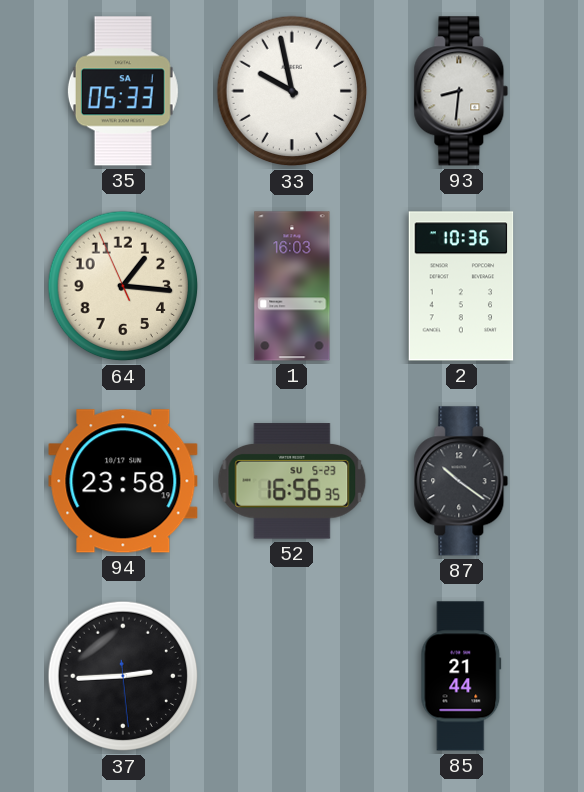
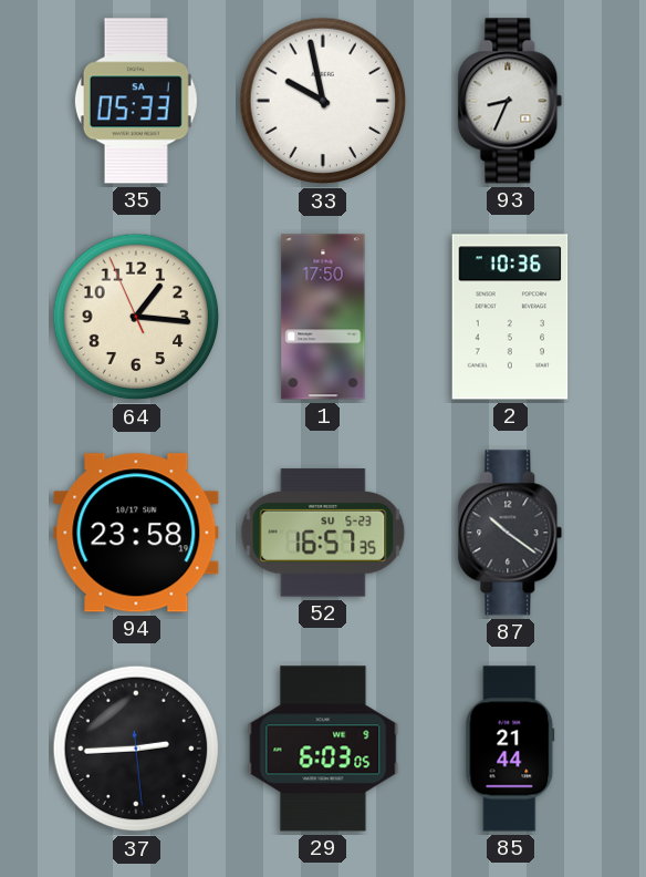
93: 8:31 -> 8:34 (510, 101)
1: 16:03 -> 17:50 (323, 317)
52: 16:56 -> 16:57 (323, 533)
29: none -> 6:03 (323, 749)
